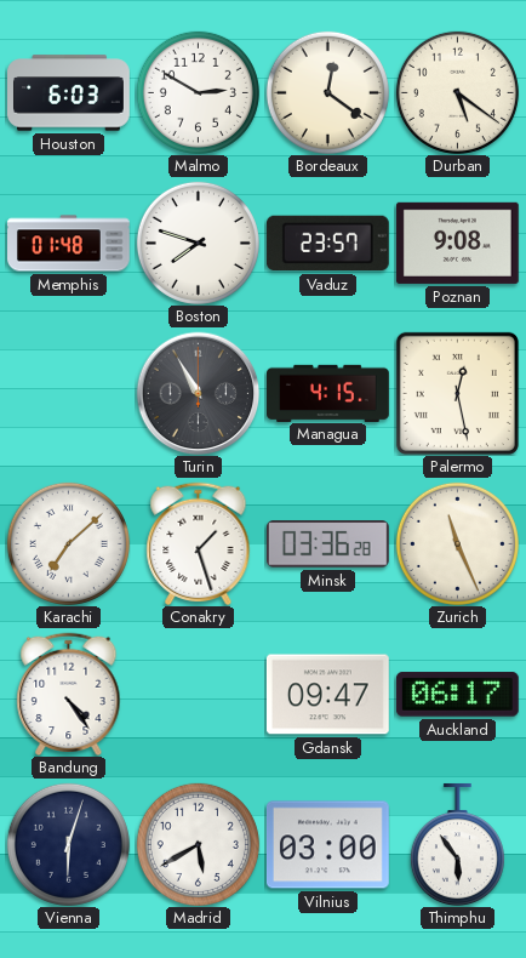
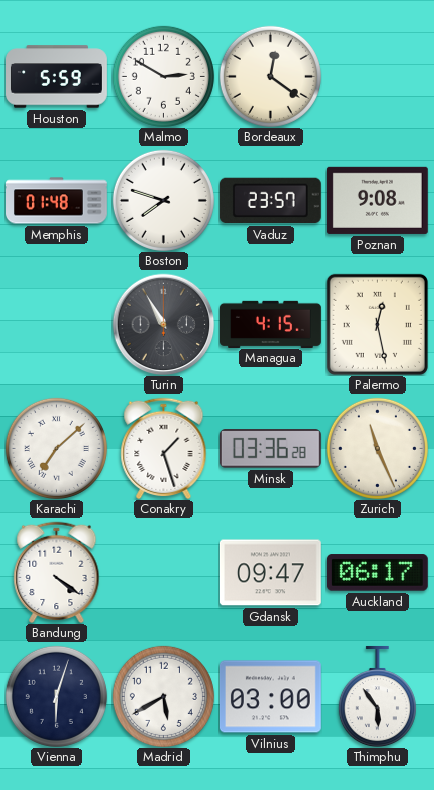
Houston: 6:03 -> 5:59 (57, 77)
Durban: 5:21 -> none (457, 92)
Bandung: 4:24 -> 4:21 (57, 572)
